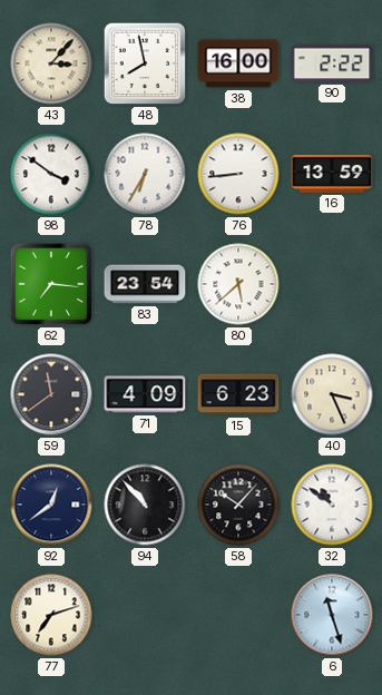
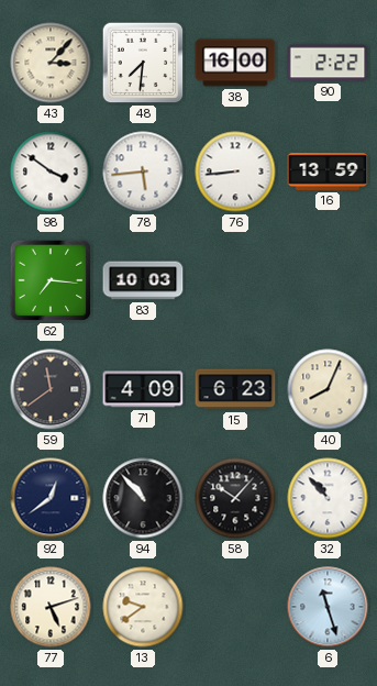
48: 7:58 -> 7:31 (143, 63)
78: 6:35 -> 5:44 (143, 171)
83: 23:54 -> 10:03 (143, 280)
80: 5:38 -> none (238, 284)
40: 3:26 -> 8:04 (328, 389)
32: 10:51 -> 10:53 (328, 498)
77: 7:12 -> 5:12 (51, 607)
13: none -> 9:39 (143, 607)
